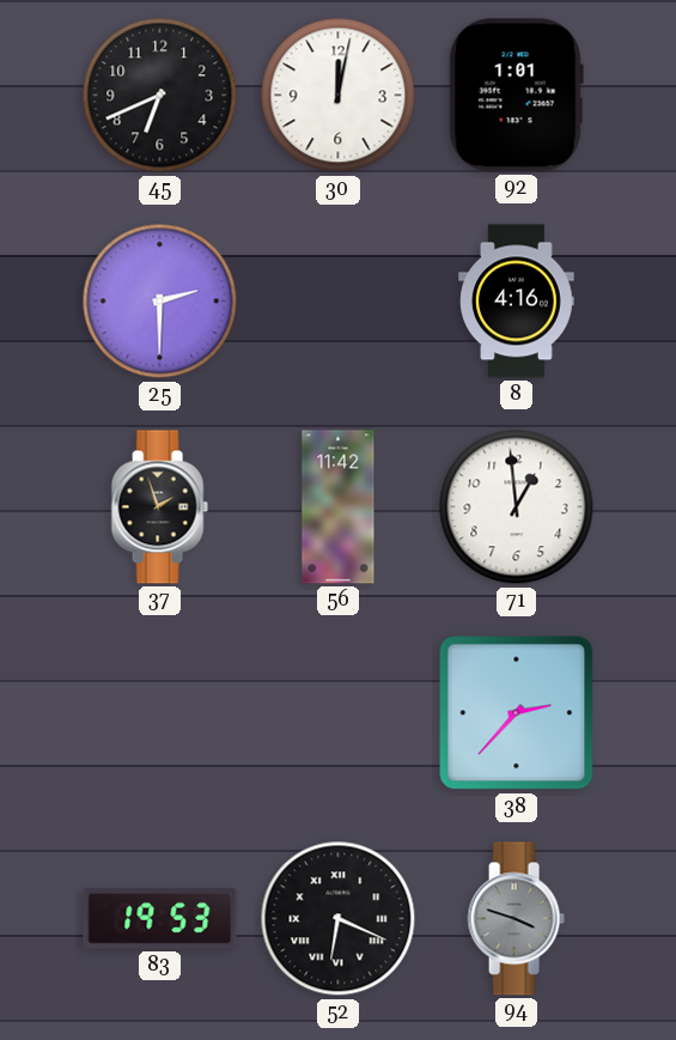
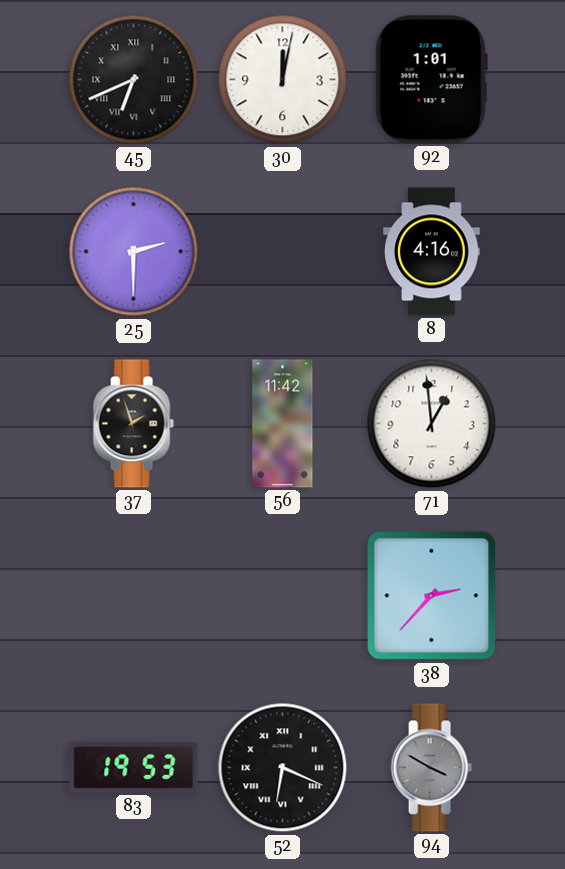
45 numerals: Arabic -> Roman (134, 80)
94: 3:48 -> 3:50 (431, 768)
